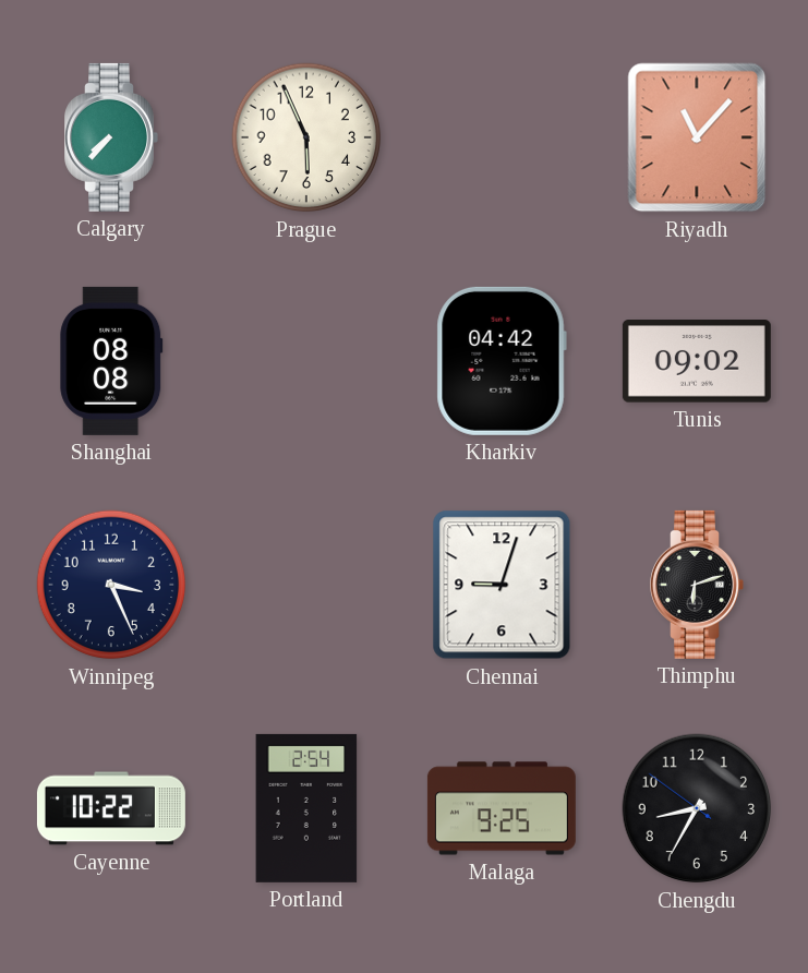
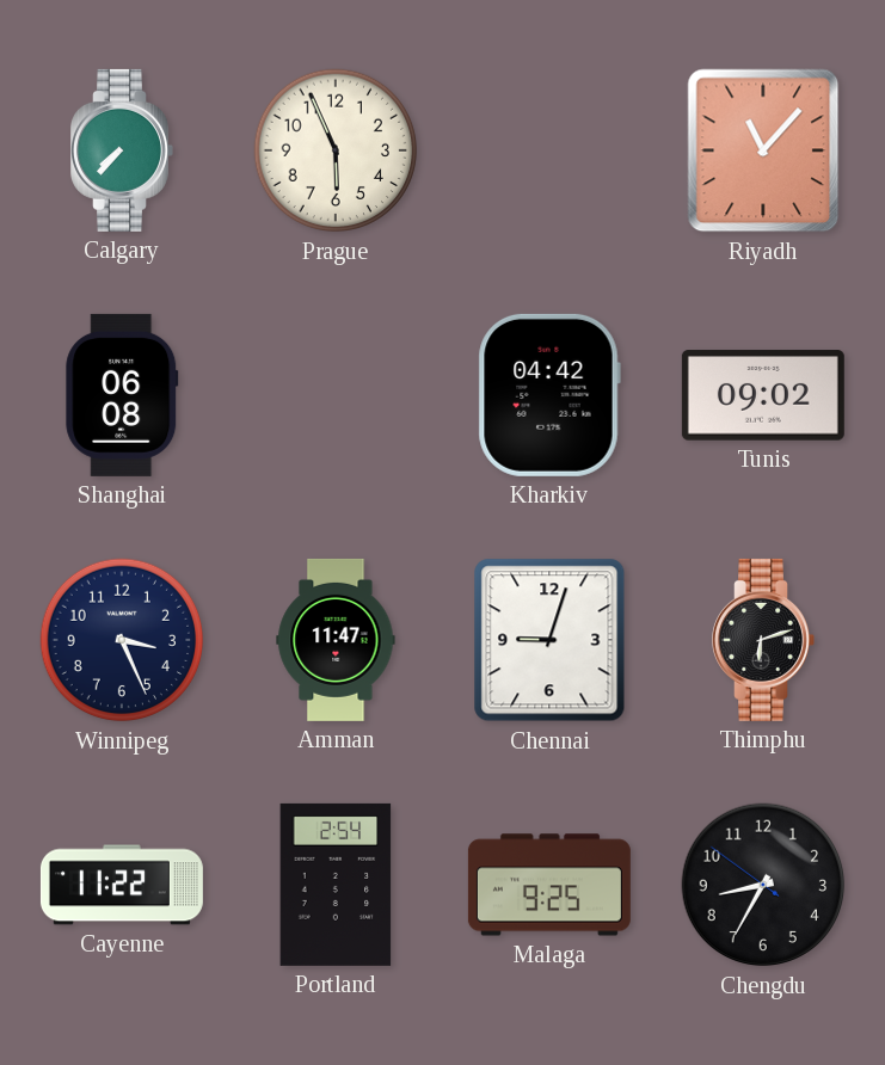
Shanghai: 08:08 -> 06:08 (122, 395)
Amman: none -> 11:47 (336, 640)
Cayenne: 10:22 -> 11:22 (122, 885)
